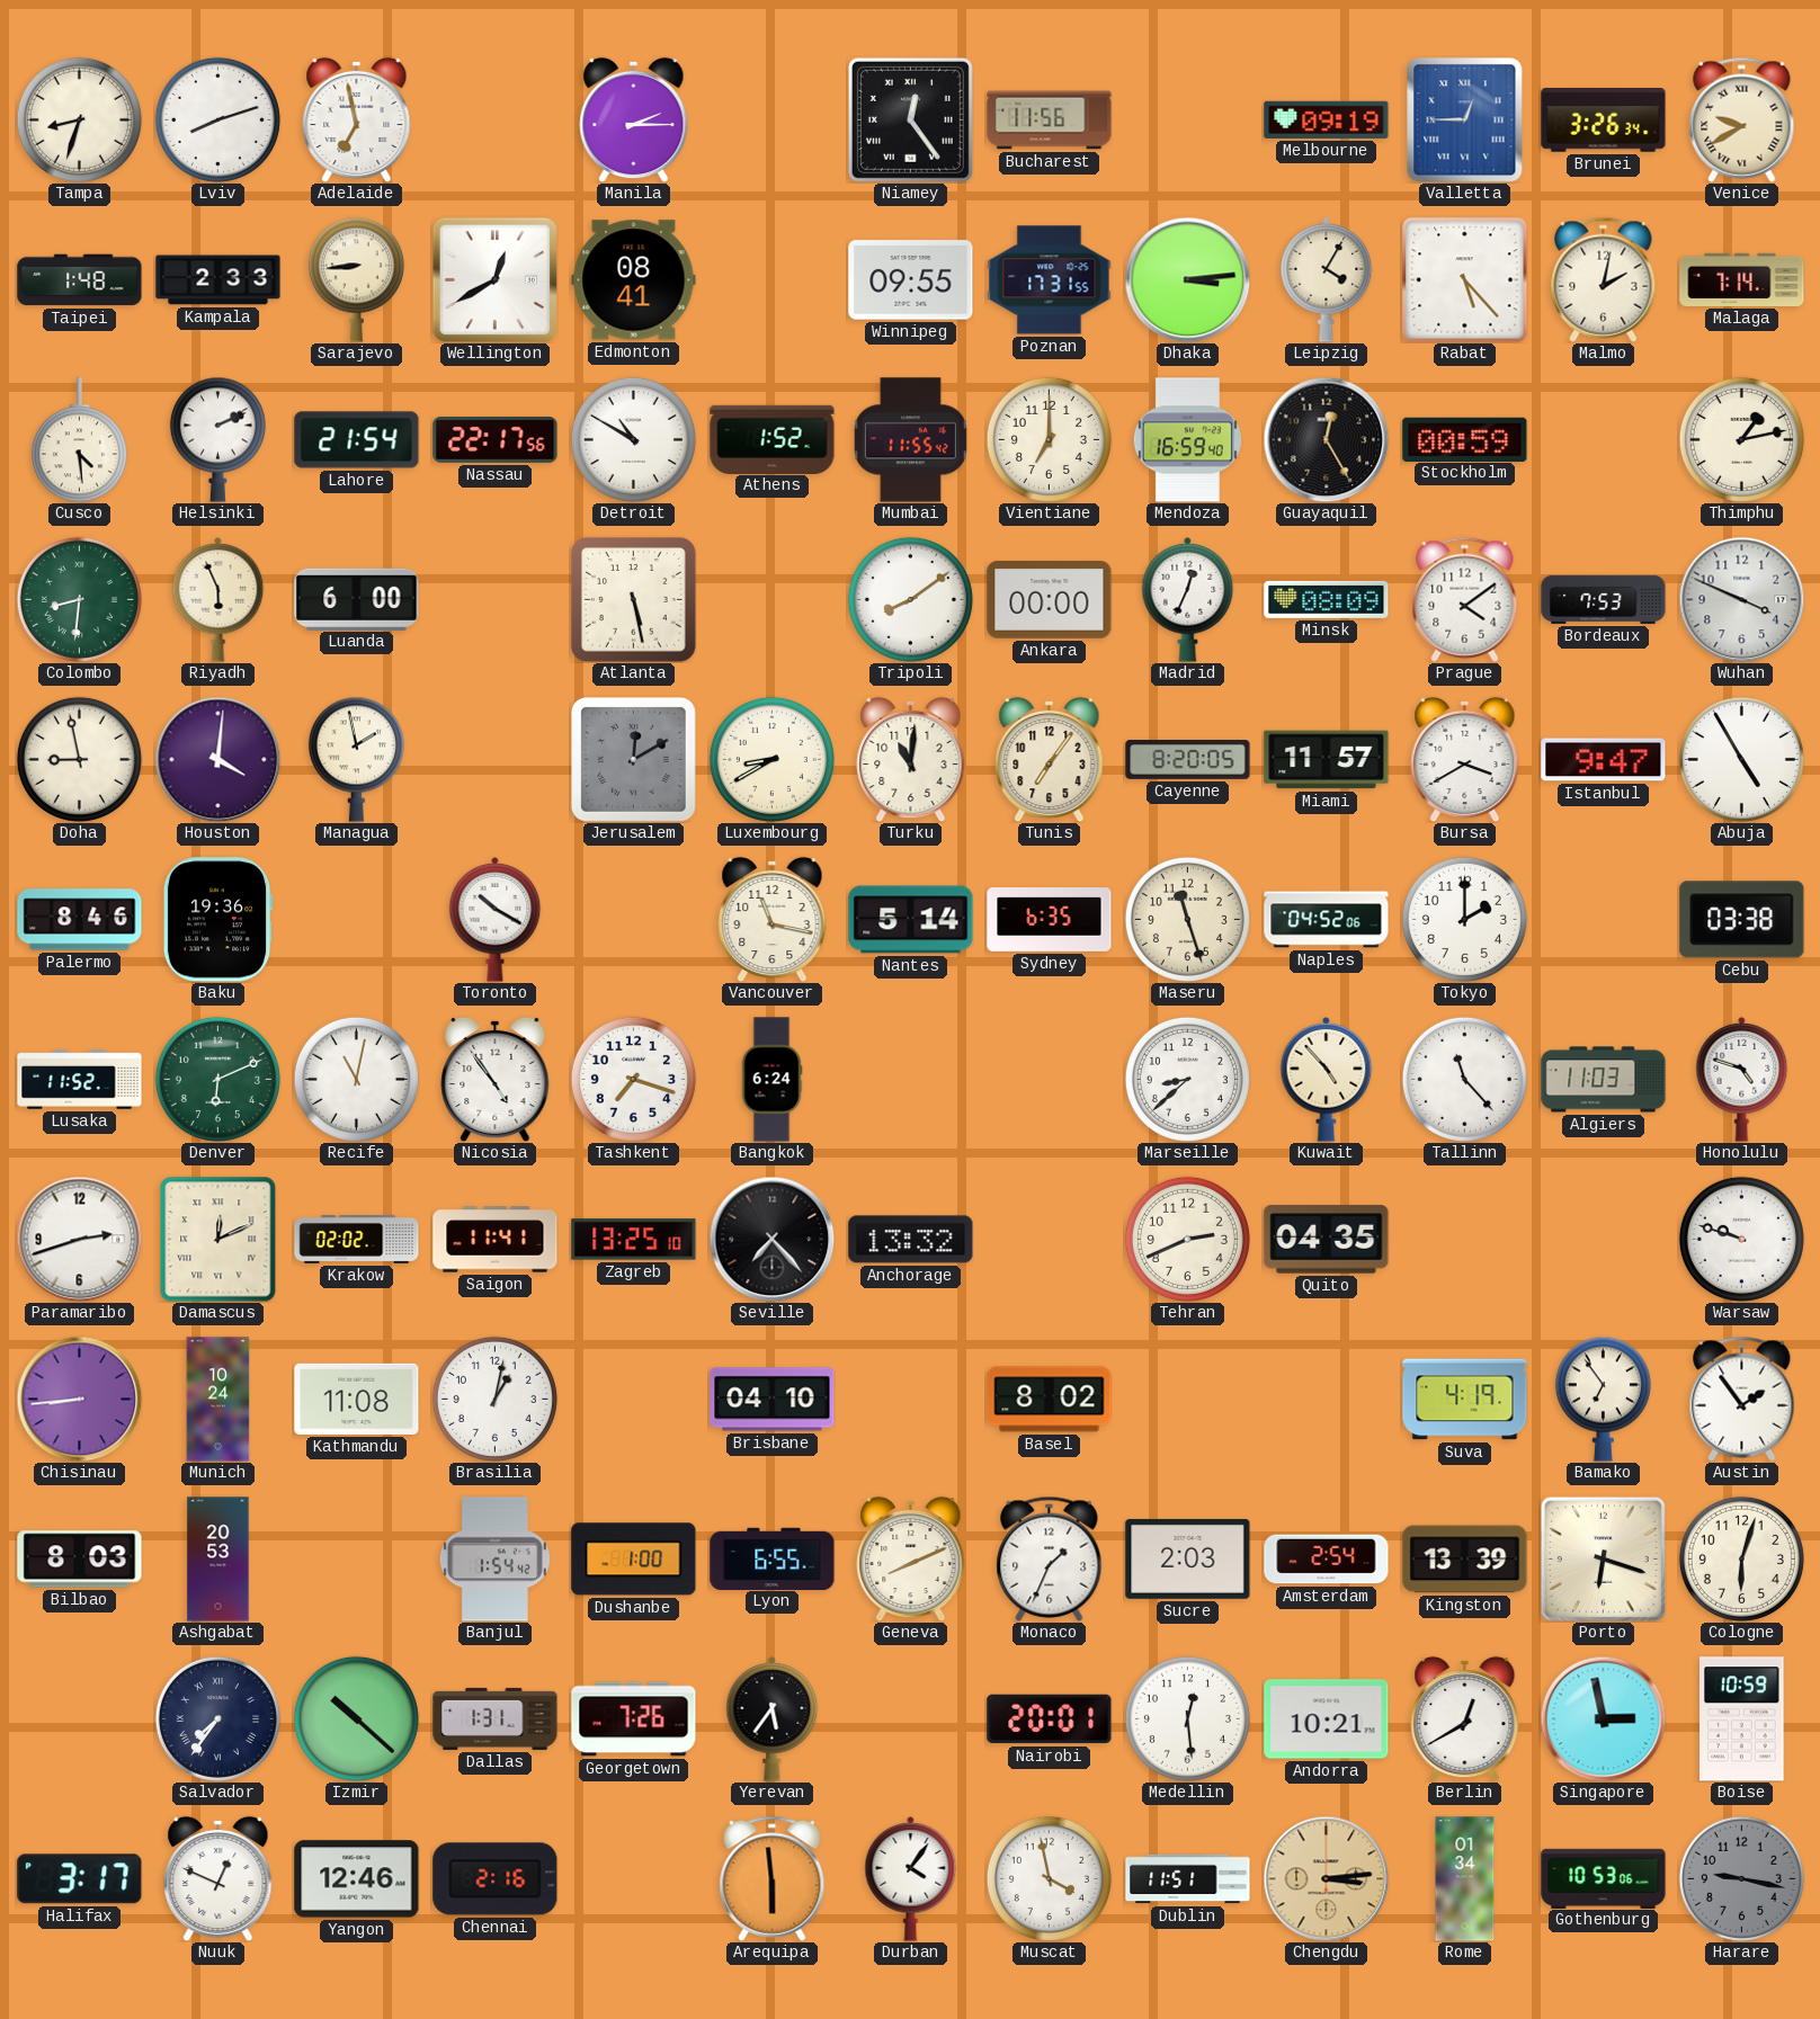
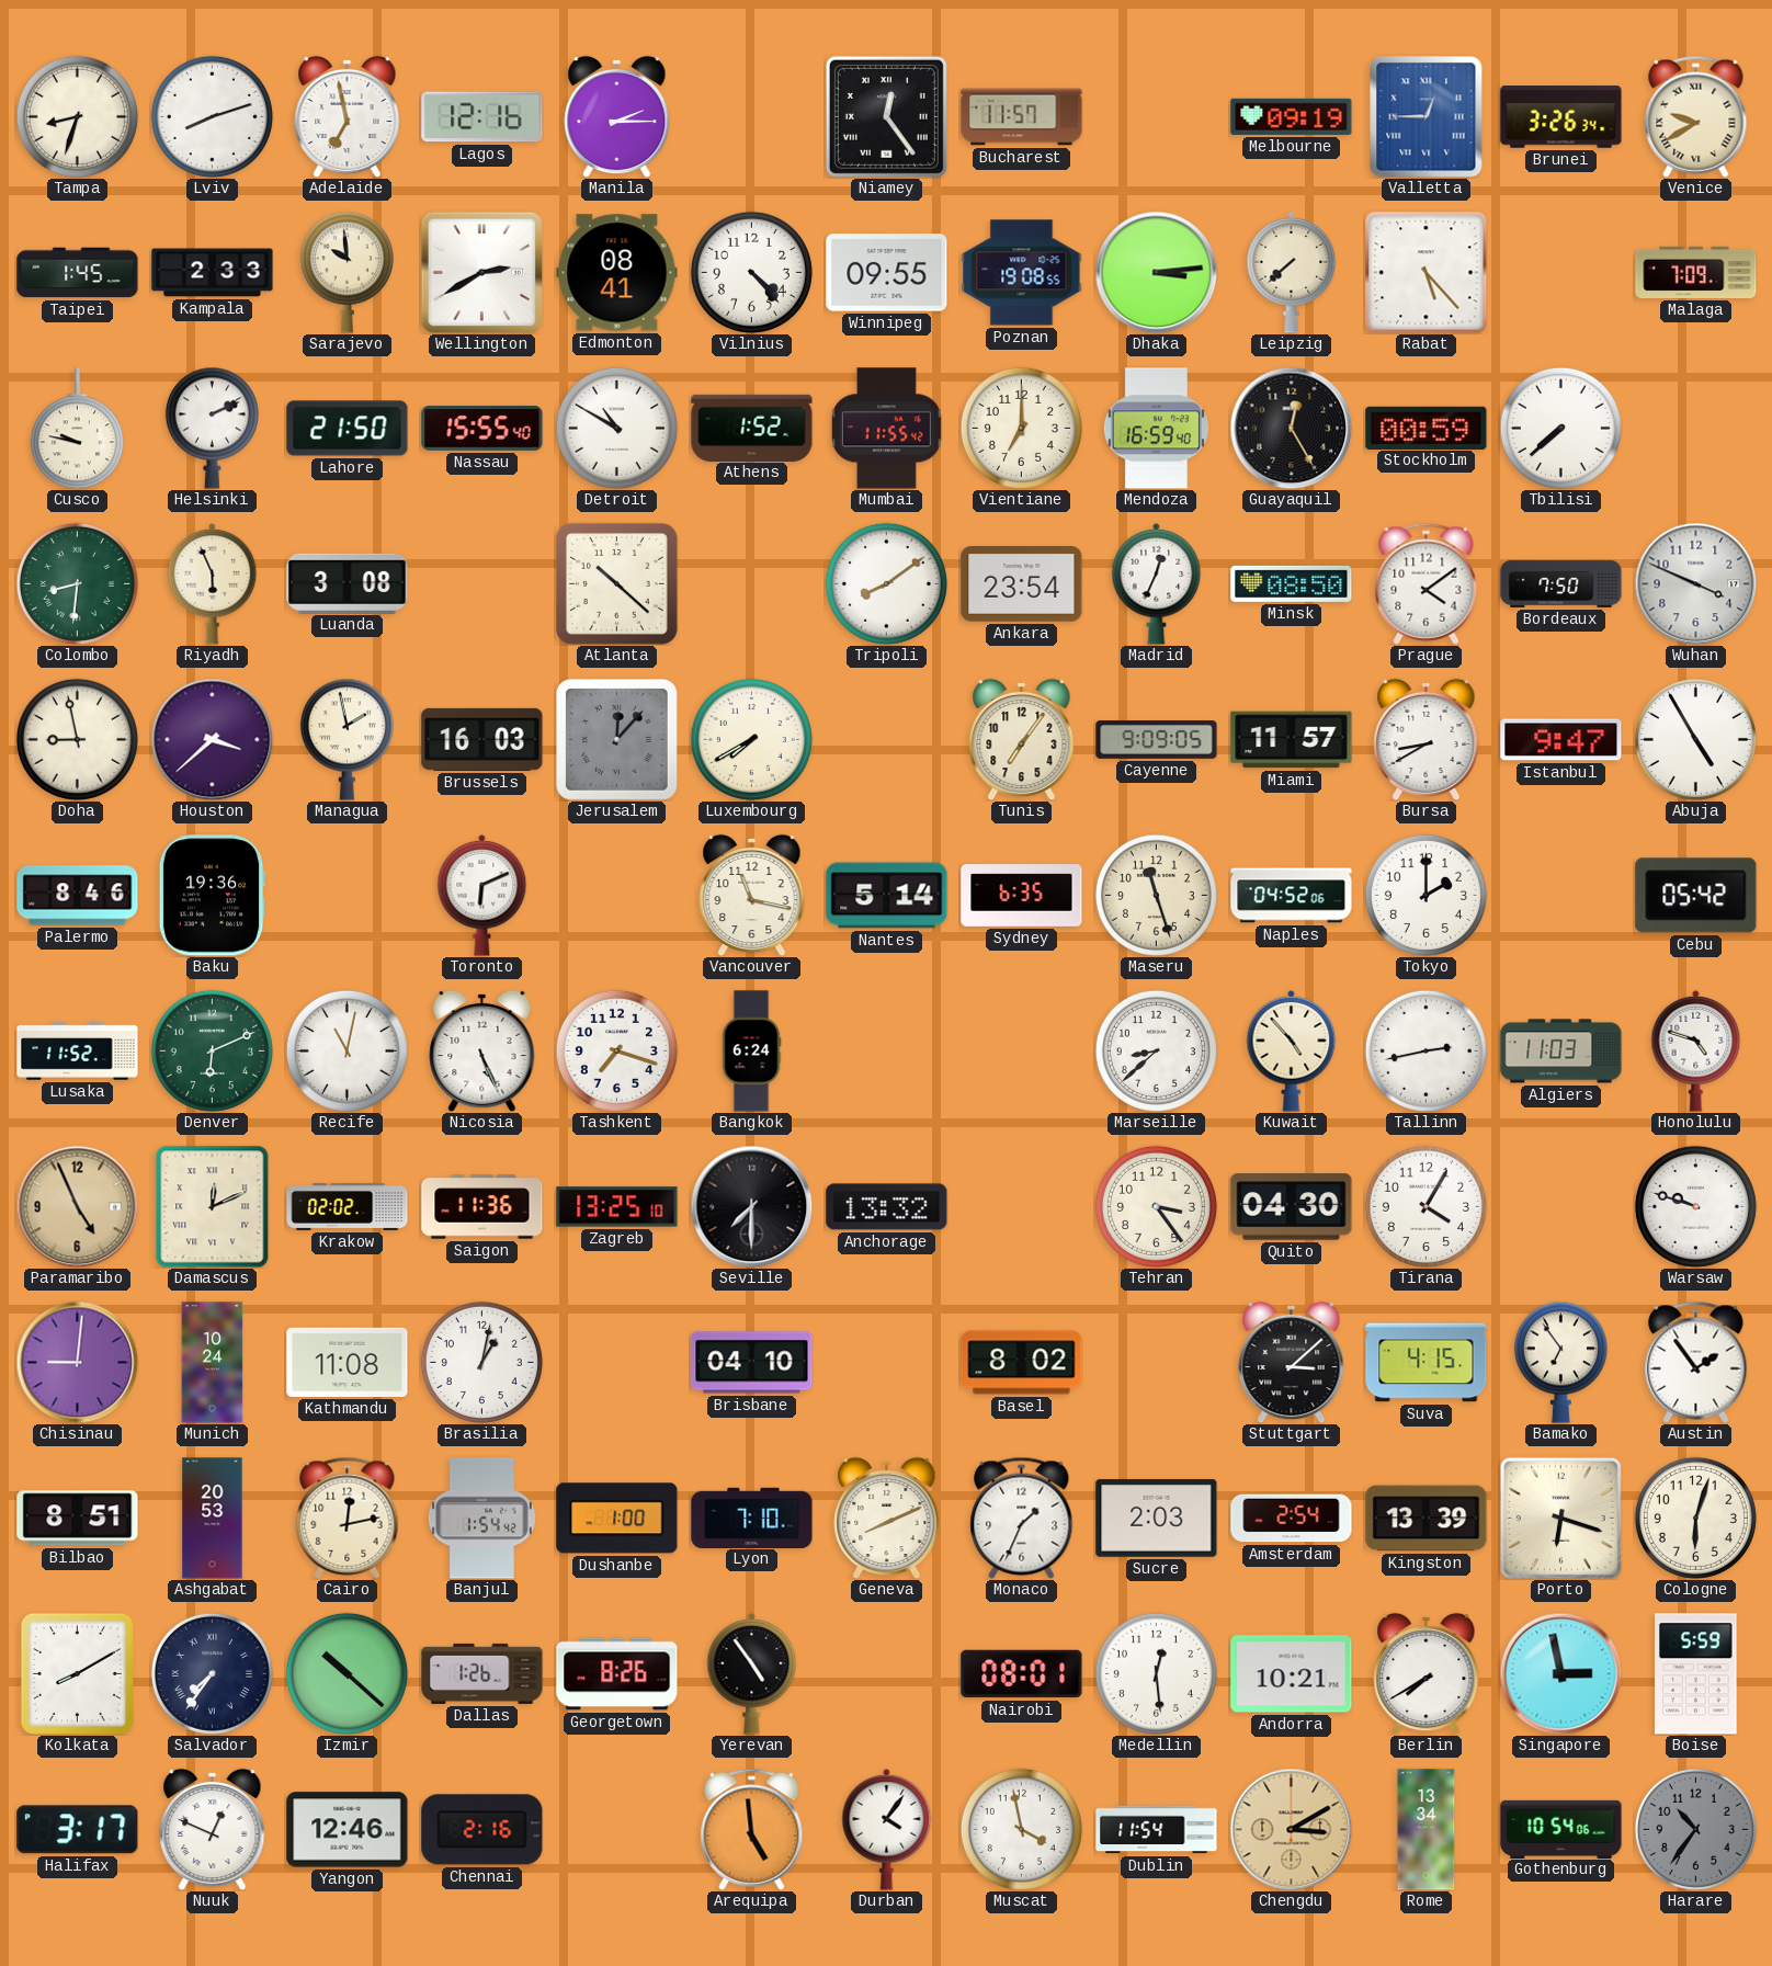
Lagos: none -> 12:16 (482, 117)
Bucharest: 11:56 -> 11:57 (1022, 117)
Taipei: 1:48 -> 1:45 (78, 273)
Sarajevo: 8:44 -> 9:59 (347, 272)
Wellington: 12:40 -> 2:40 (481, 272)
Vilnius: none -> 4:23 (751, 272)
Poznan: 17:31 -> 19:08 (1022, 273)
Leipzig: 4:05 -> 7:38 (1292, 272)
Malmo: 2:02 -> none (1604, 279)
Malaga: 7:14 -> 7:09 (1696, 272)
Cusco: 4:29 -> 9:47 (77, 429)
Lahore: 21:54 -> 21:50 (348, 429)
Nassau: 22:17 -> 15:55 (482, 429)
Tbilisi: none -> 7:38 (1560, 428)
Thimphu: 1:13 -> none (1741, 439)
Luanda: 6:00 -> 3:08 (348, 583)
Atlanta: 5:28 -> 10:22 (616, 583)
Ankara: 00:00 -> 23:54 (1022, 584)
Minsk: 08:09 -> 08:50 (1292, 583)
Bordeaux: 7:53 -> 7:50 (1561, 583)
Houston: 4:01 -> 3:38 (212, 739)
Brussels: none -> 16:03 (482, 739)
Jerusalem: 12:10 -> 12:07 (616, 739)
Luxembourg: 8:40 -> 7:40 (751, 739)
Turku: 11:01 -> none (911, 759)
Cayenne: 8:20 -> 9:09 (1157, 740)
Bursa: 3:40 -> 8:40 (1427, 739)
Toronto: 10:20 -> 6:11 (482, 895)
Cebu: 03:38 -> 05:42 (1696, 896)
Nicosia: 4:54 -> 5:26 (482, 1050)
Tallinn: 11:23 -> 2:43 (1425, 1050)
Paramaribo: 2:42 -> 4:56 (77, 1206)
Paramaribo dial: white -> champagne (77, 1206)
Saigon: 11:41 -> 11:36 (482, 1207)
Seville: 7:23 -> 7:30 (751, 1206)
Tehran: 2:41 -> 3:24 (1156, 1206)
Quito: 04:35 -> 04:30 (1292, 1207)
Tirana: none -> 4:05 (1425, 1206)
Chisinau: 8:44 -> 9:01 (77, 1362)
Stuttgart: none -> 3:08 (1292, 1362)
Suva: 4:19 -> 4:15 (1427, 1363)
Bilbao: 8:03 -> 8:51 (78, 1519)
Cairo: none -> 12:13 (348, 1518)
Lyon: 6:55 -> 7:10 (752, 1518)
Kolkata: none -> 8:10 (77, 1673)
Dallas: 1:31 -> 1:26 (482, 1673)
Georgetown: 7:26 -> 8:26 (617, 1674)
Yerevan: 5:36 -> 4:54 (752, 1673)
Nairobi: 20:01 -> 08:01 (1022, 1674)
Berlin: 12:40 -> 7:40 (1427, 1673)
Boise: 10:59 -> 5:59 (1696, 1674)
Arequipa: 5:59 -> 4:59 (752, 1829)
Dublin: 11:51 -> 11:54 (1157, 1830)
Chengdu: 3:14 -> 3:10 (1291, 1829)
Rome: 01:34 -> 13:34 (1427, 1830)
Gothenburg: 10:53 -> 10:54 (1561, 1829)
Harare: 9:17 -> 10:36 (1695, 1829)
